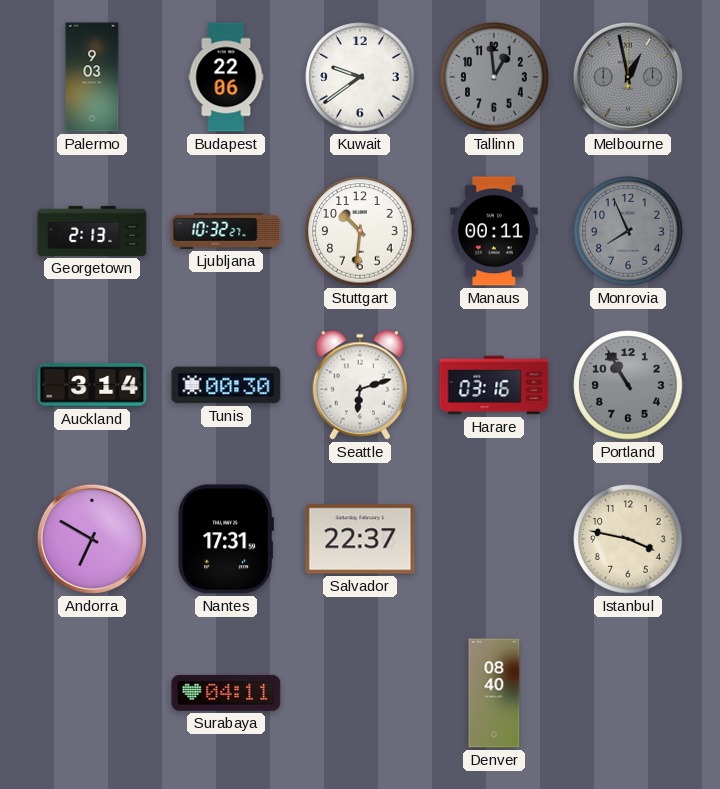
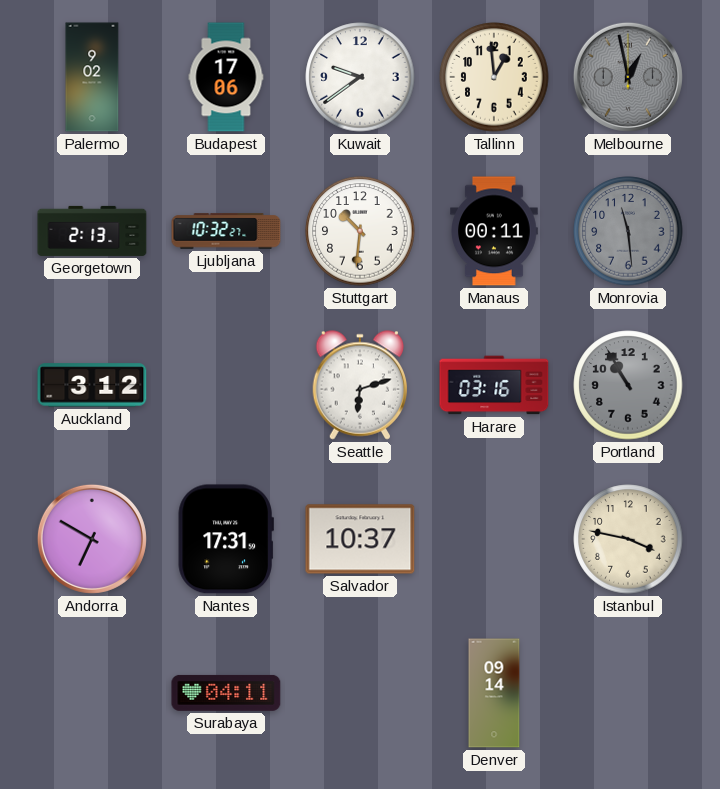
Palermo: 9:03 -> 9:02 (92, 77)
Budapest: 22:06 -> 17:06 (226, 77)
Tallinn dial: grey -> cream (494, 77)
Monrovia: 7:56 -> 11:29 (628, 231)
Auckland: 3:14 -> 3:12 (92, 385)
Tunis: 00:30 -> none (226, 385)
Salvador: 22:37 -> 10:37 (360, 539)
Denver: 08:40 -> 09:14 (494, 693)
